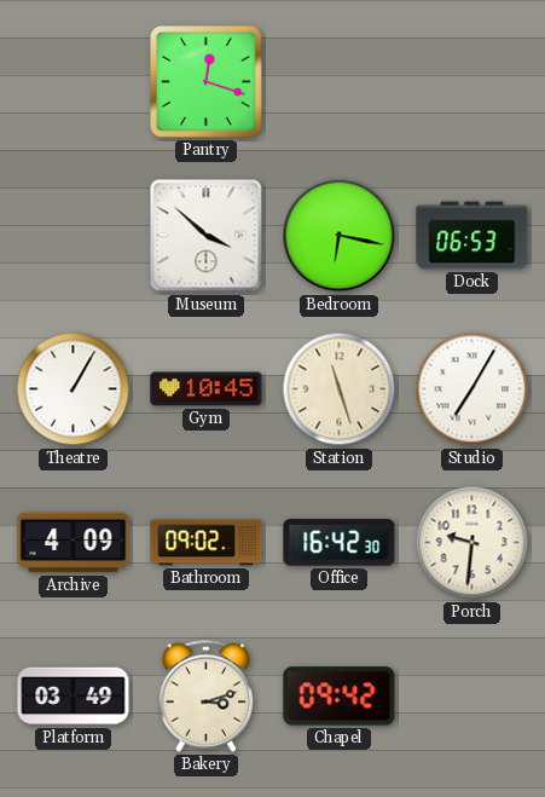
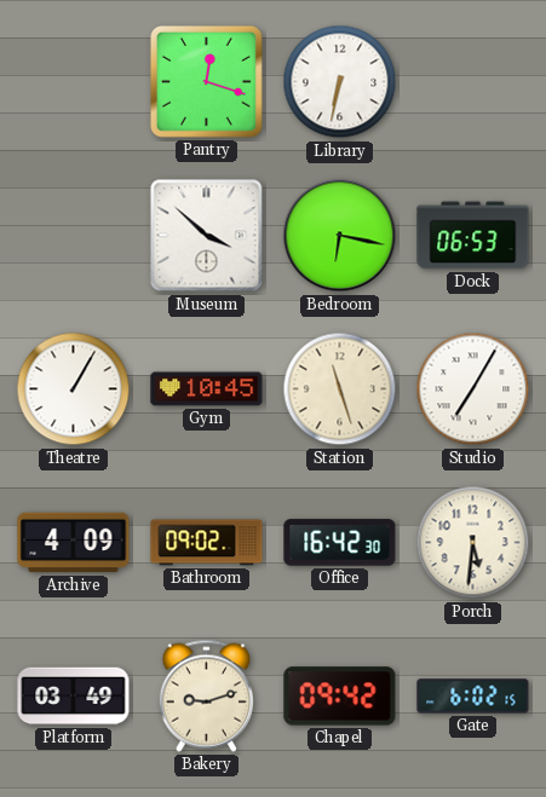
Library: none -> 6:32 (340, 82)
Porch: 9:31 -> 5:31 (473, 543)
Bakery: 3:12 -> 9:12 (206, 695)
Gate: none -> 6:02 (473, 697)
